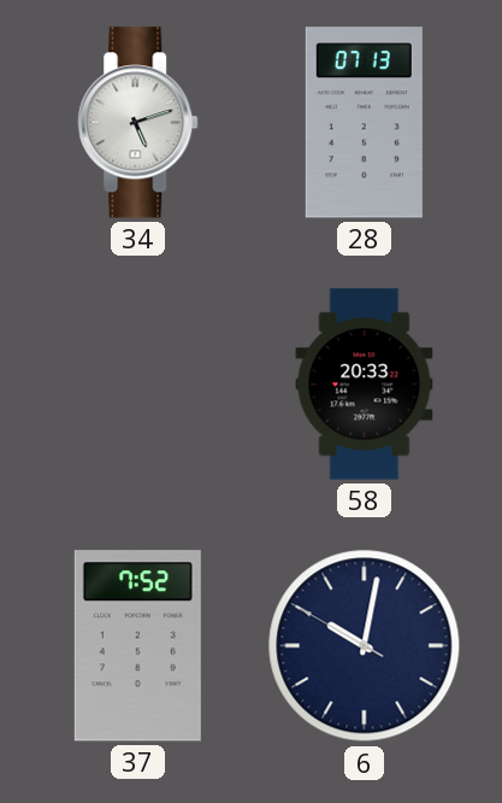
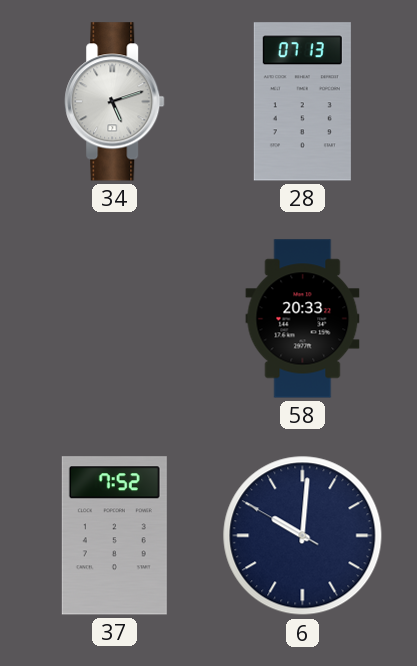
6: 10:01 -> 10:00 (303, 536)
